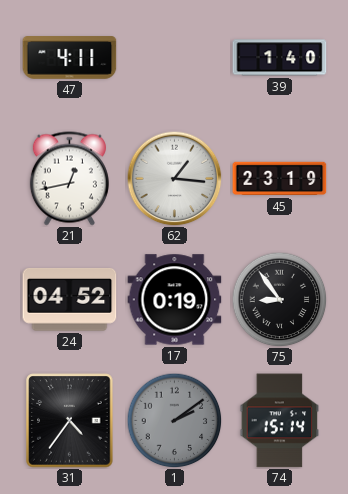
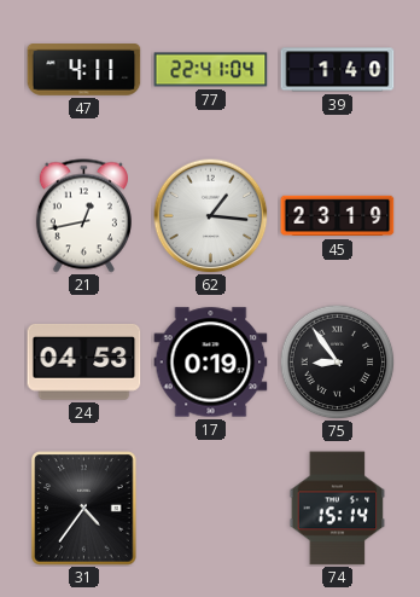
77: none -> 22:41 (211, 70)
24: 04:52 -> 04:53 (84, 363)
1: 2:09 -> none (174, 420)
